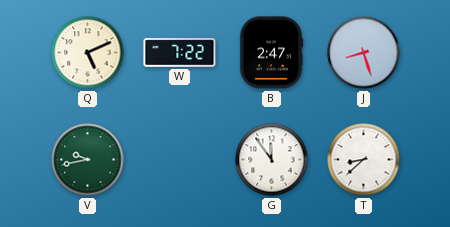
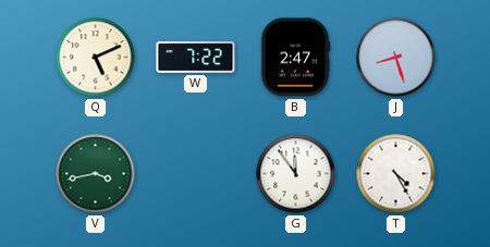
V: 9:43 -> 3:43 (96, 174)
T: 8:38 -> 4:25 (396, 174)
